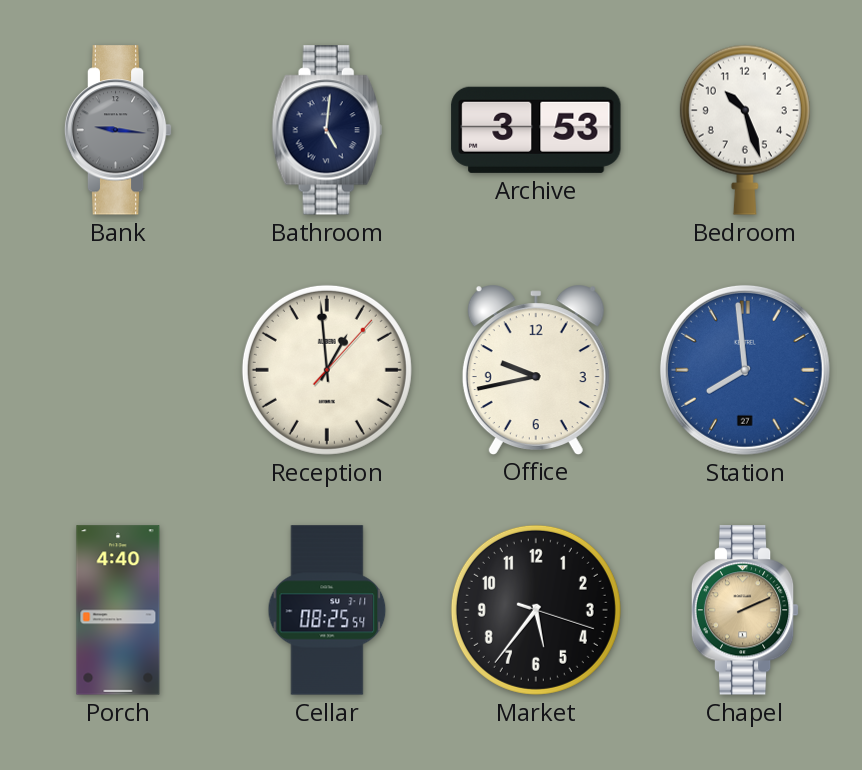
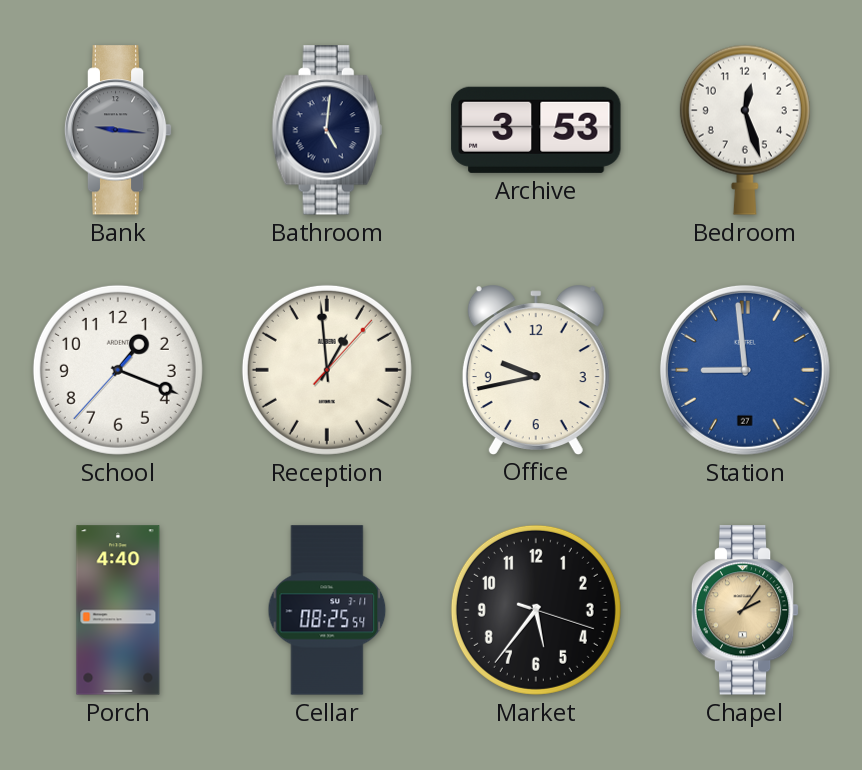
Bedroom: 10:27 -> 12:27 (745, 130)
School: none -> 1:18 (118, 370)
Station: 7:59 -> 8:59 (745, 370)
Chapel: 2:11 -> 2:06 (745, 610)
